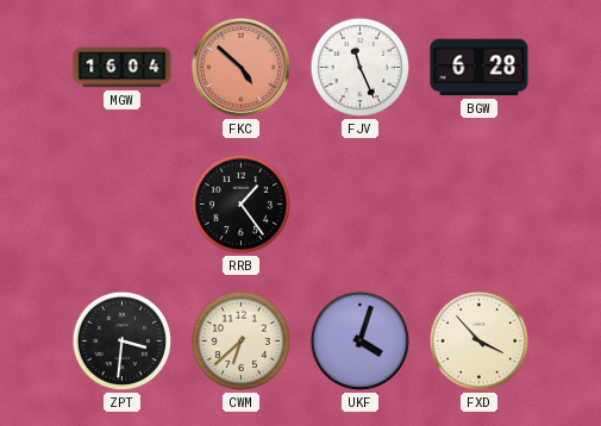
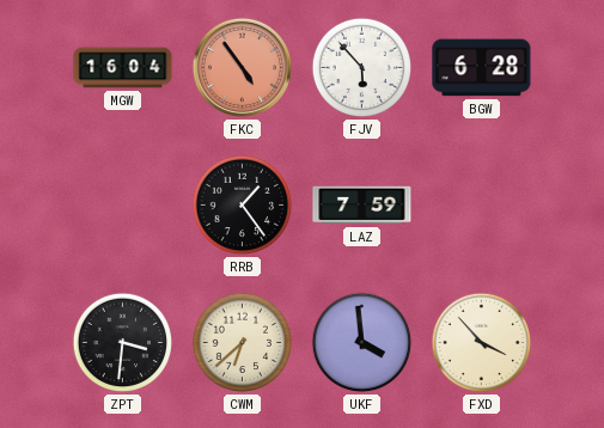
FKC: 4:52 -> 4:54 (242, 67)
FJV: 11:26 -> 5:53 (362, 68)
LAZ: none -> 7:59 (362, 206)
UKF: 4:03 -> 3:59 (362, 343)
